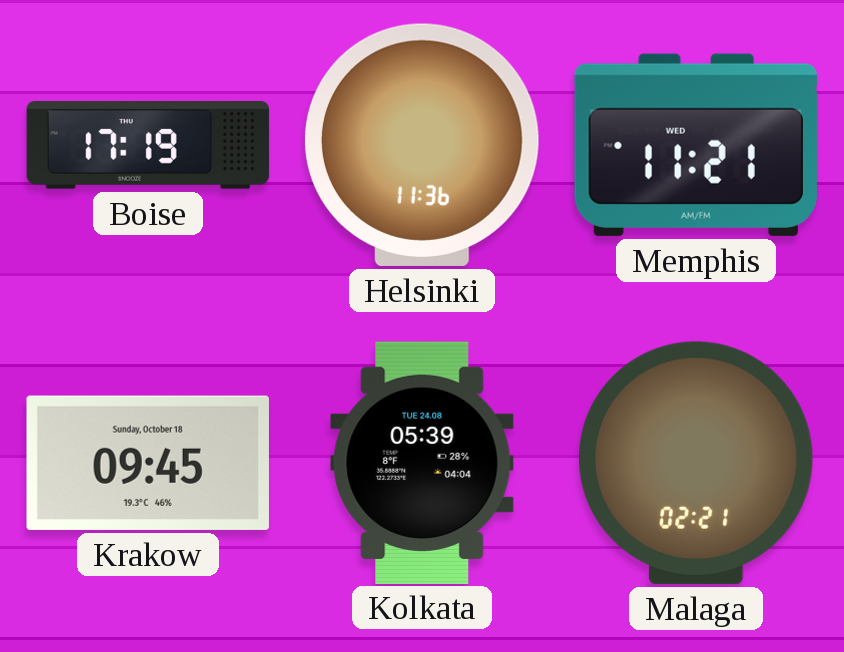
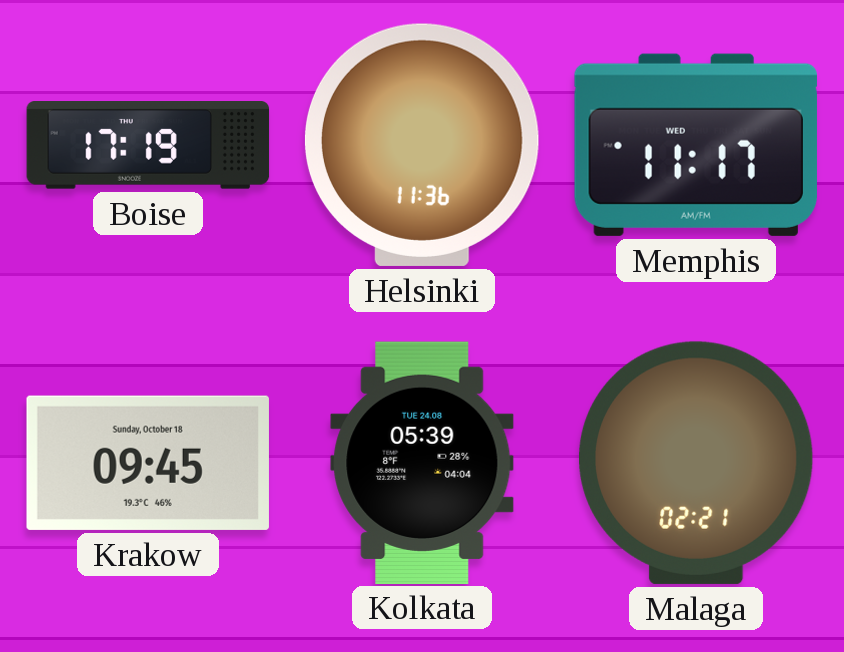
Memphis: 11:21 -> 11:17 (696, 145)
